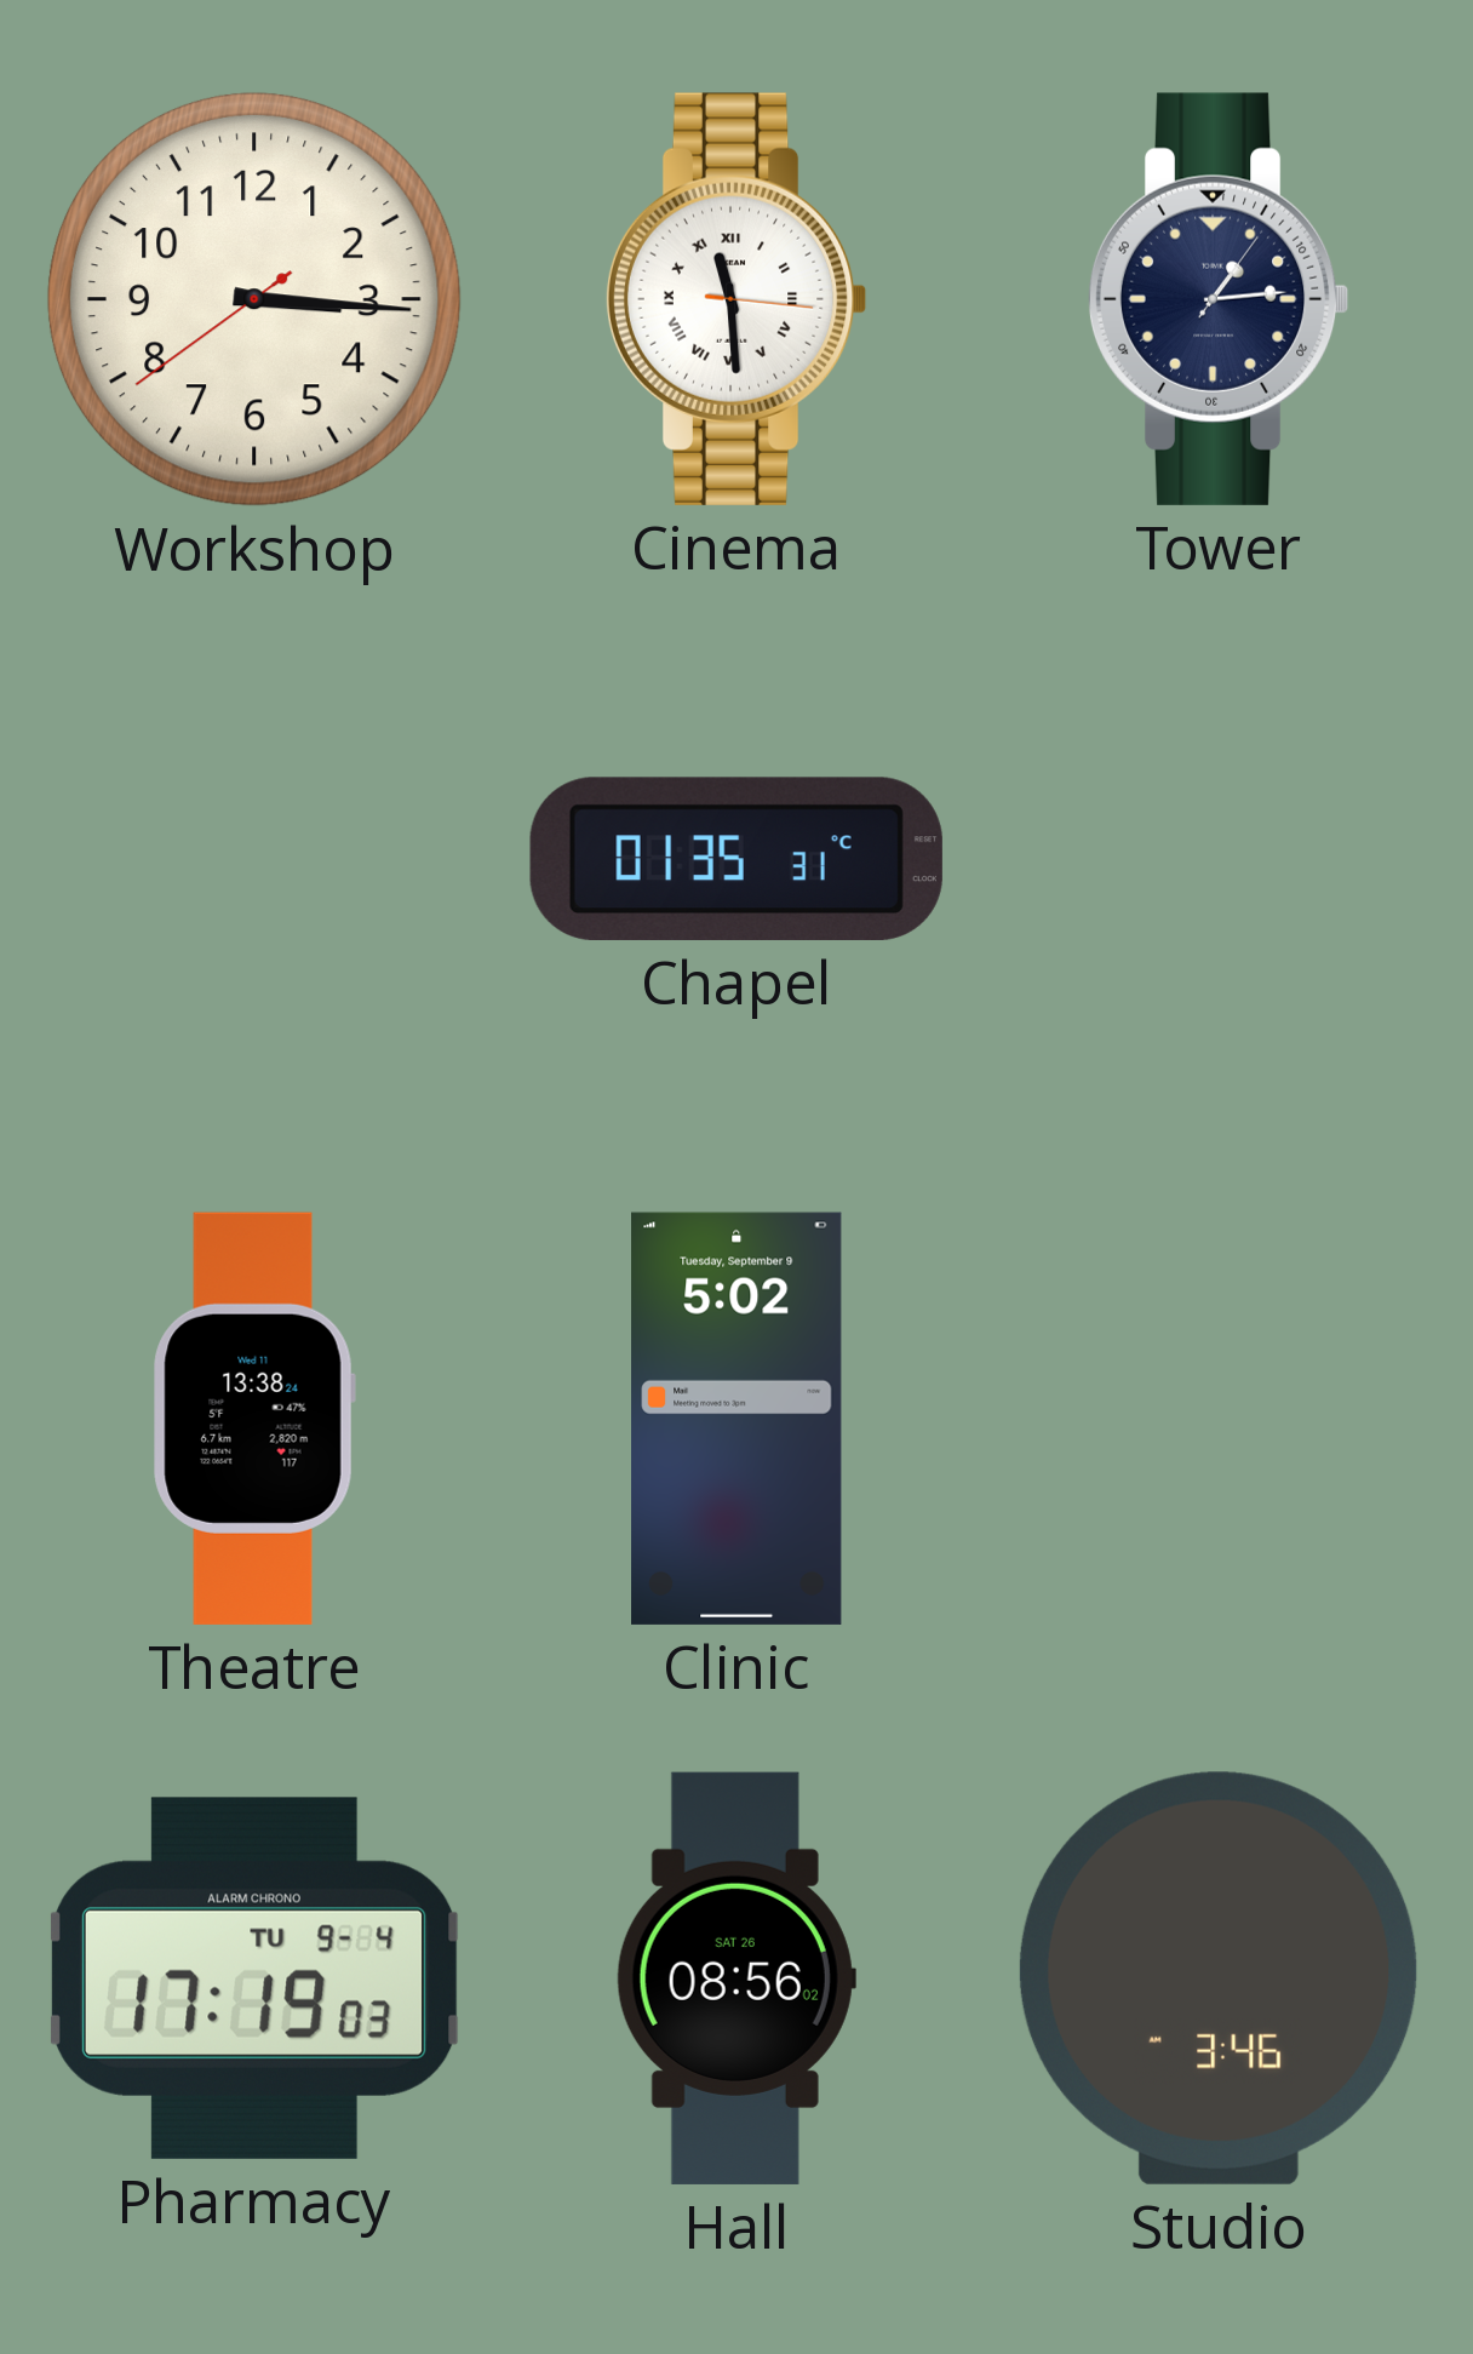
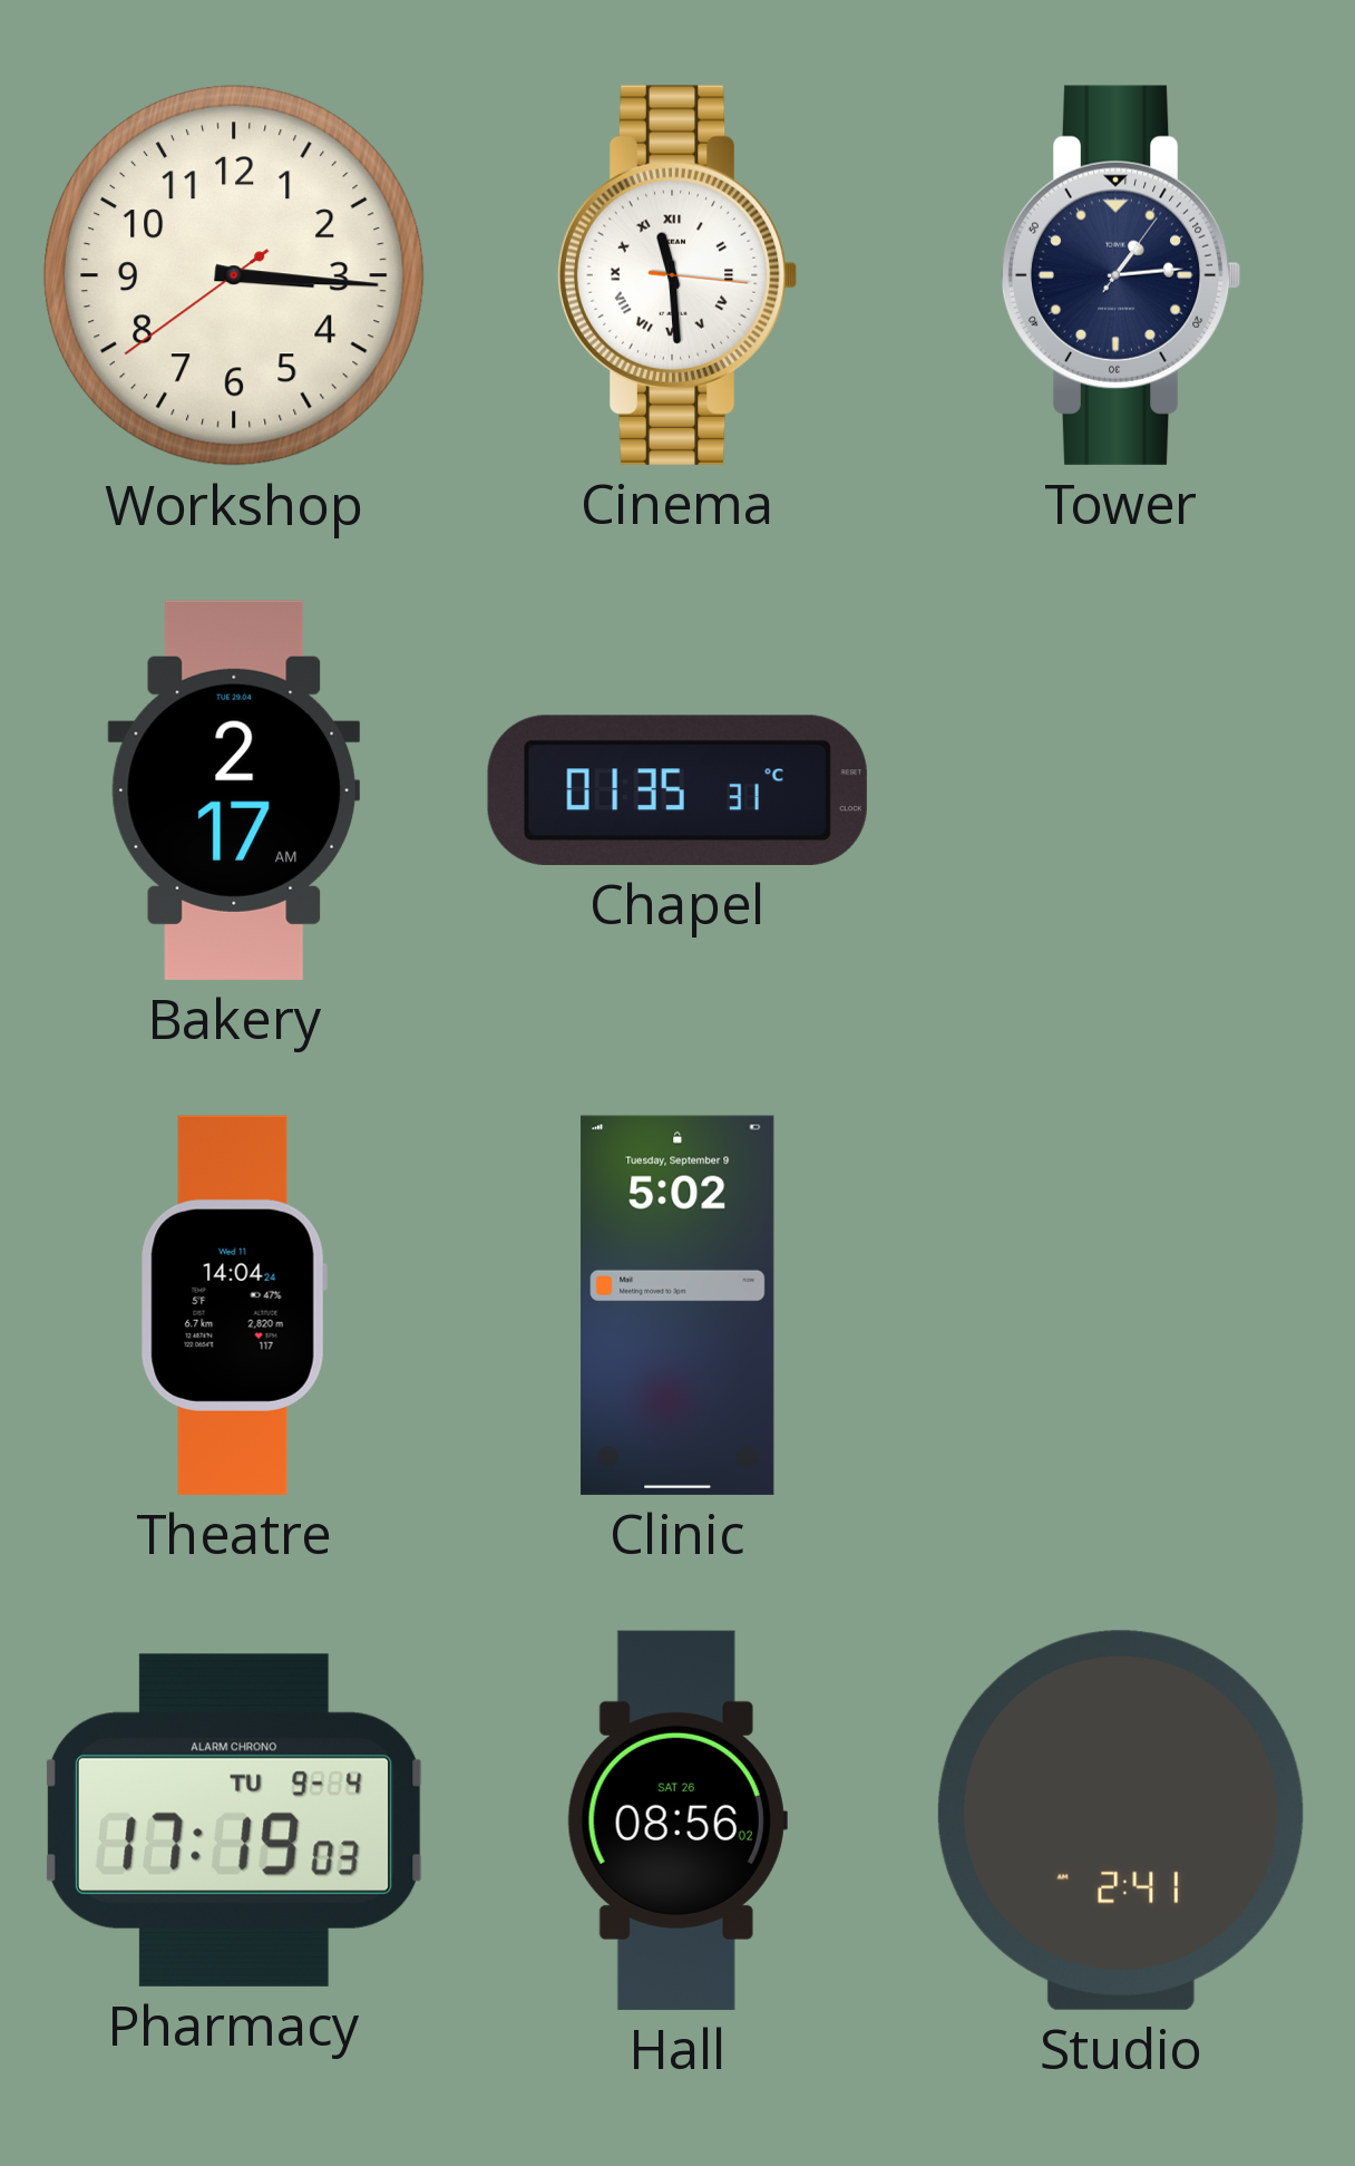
Bakery: none -> 2:17 (234, 790)
Theatre: 13:38 -> 14:04 (234, 1305)
Studio: 3:46 -> 2:41 (1121, 1820)
